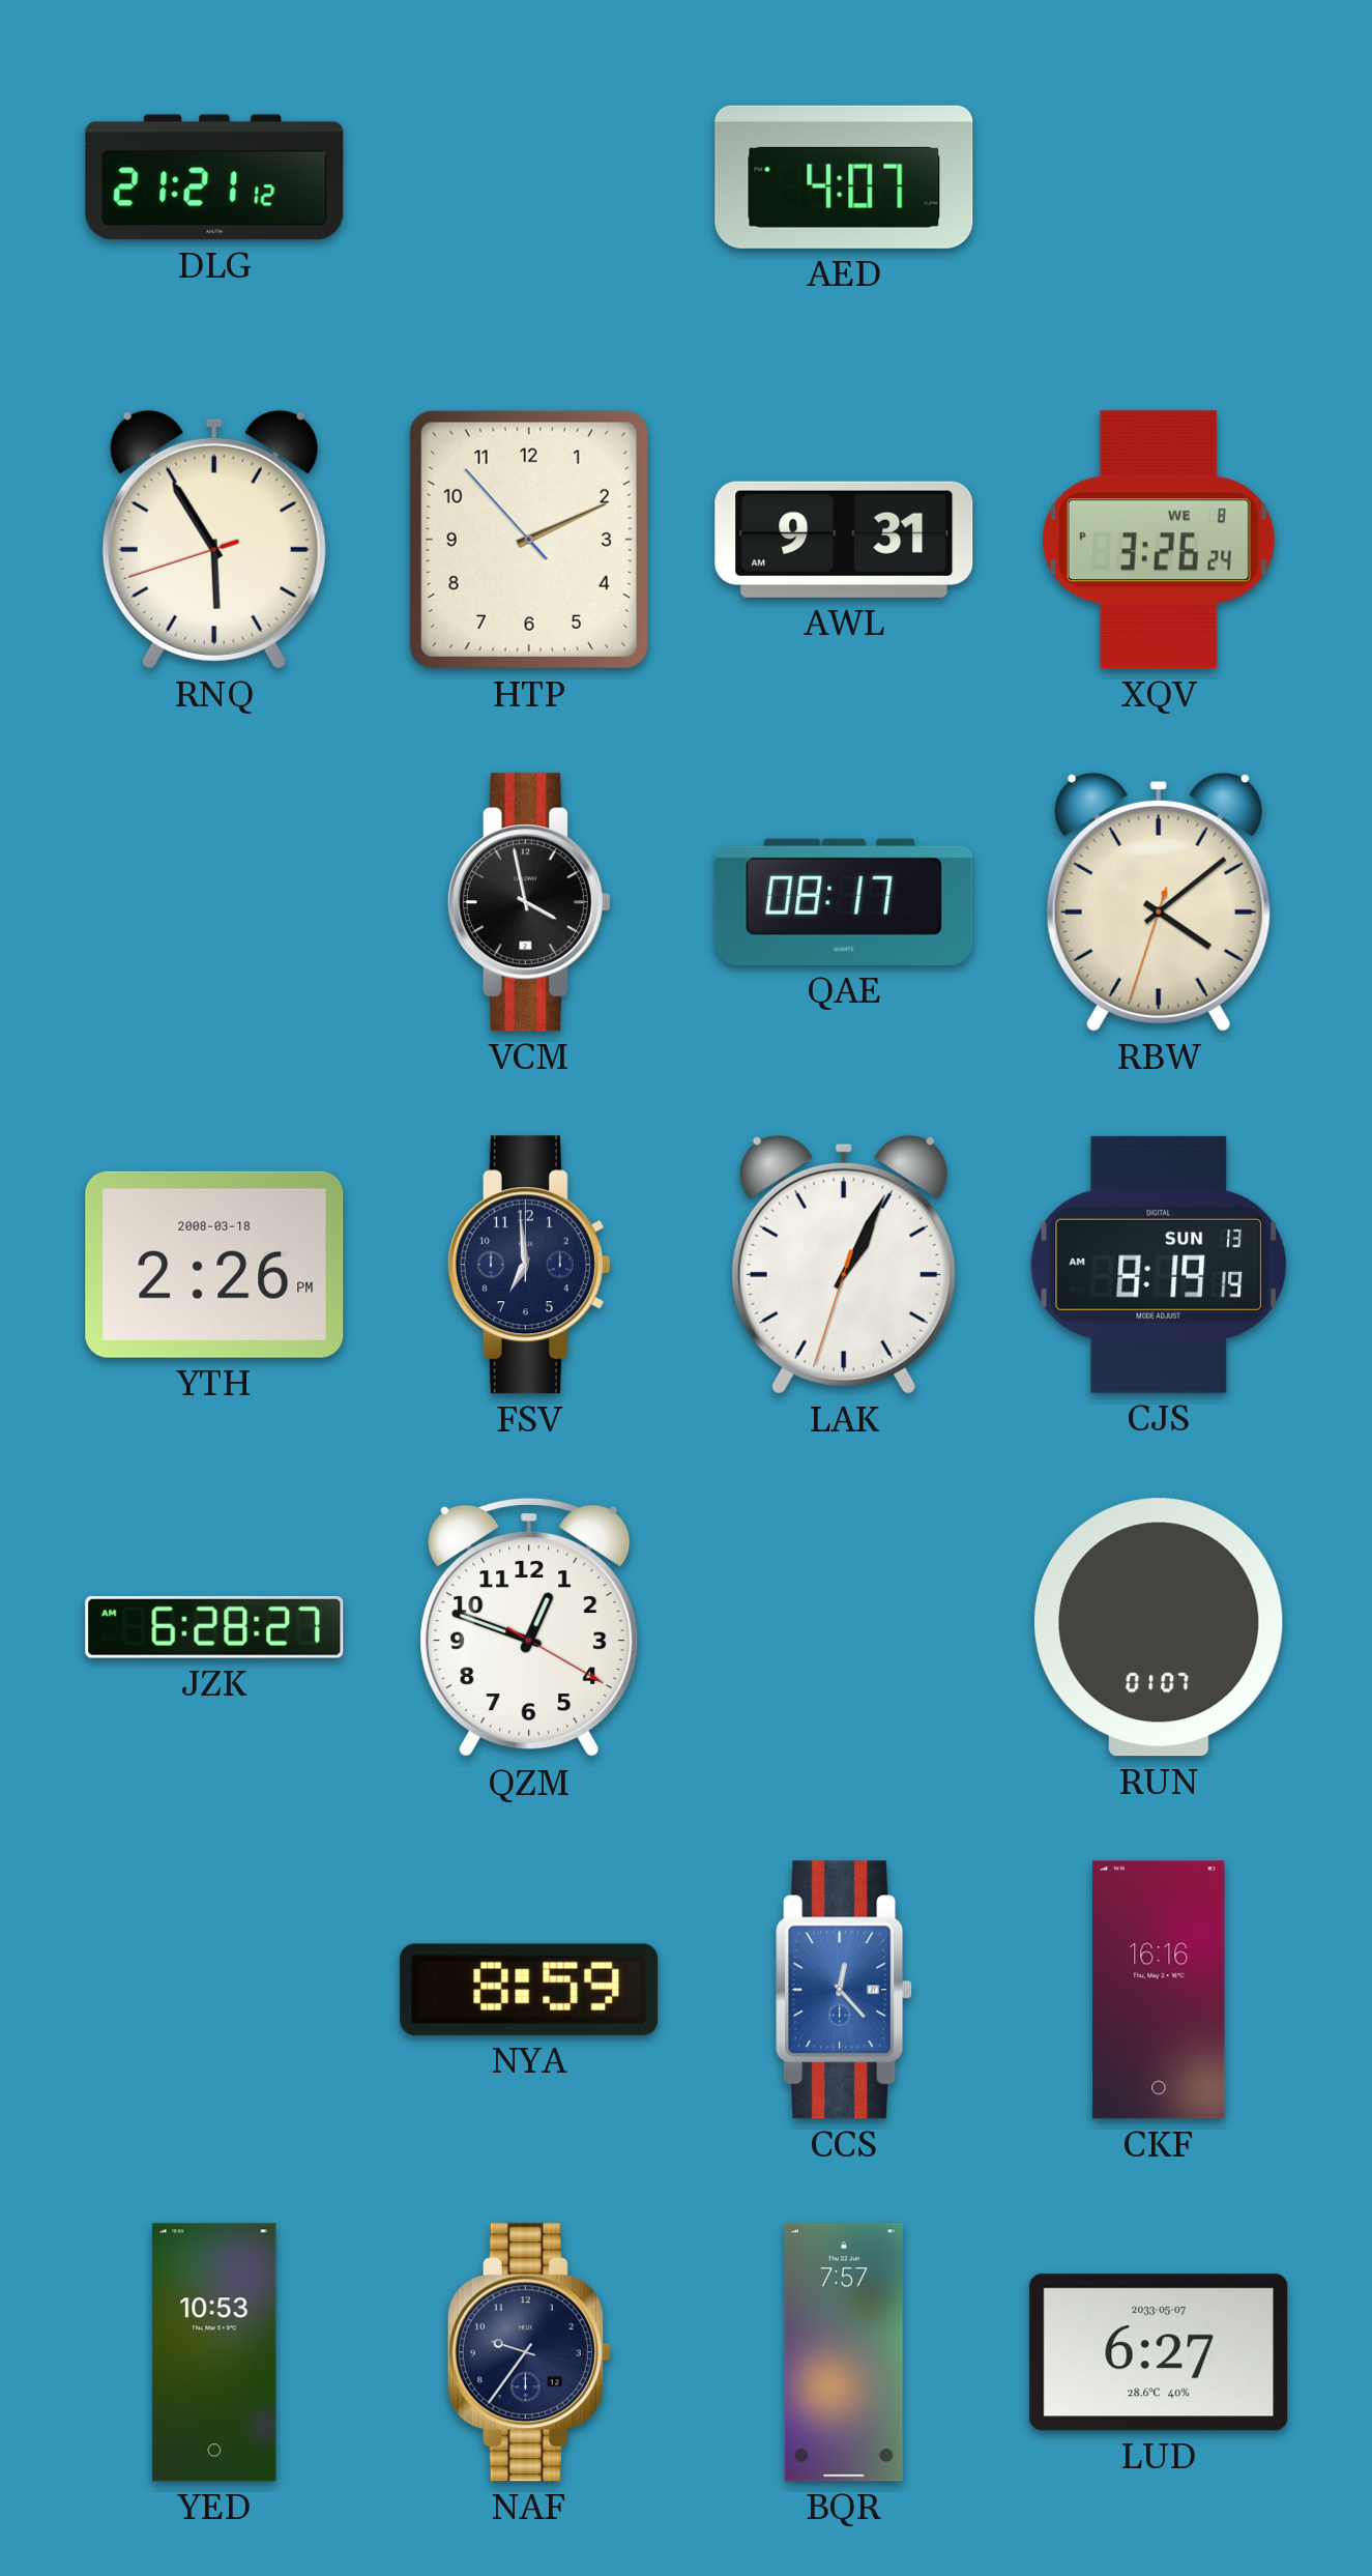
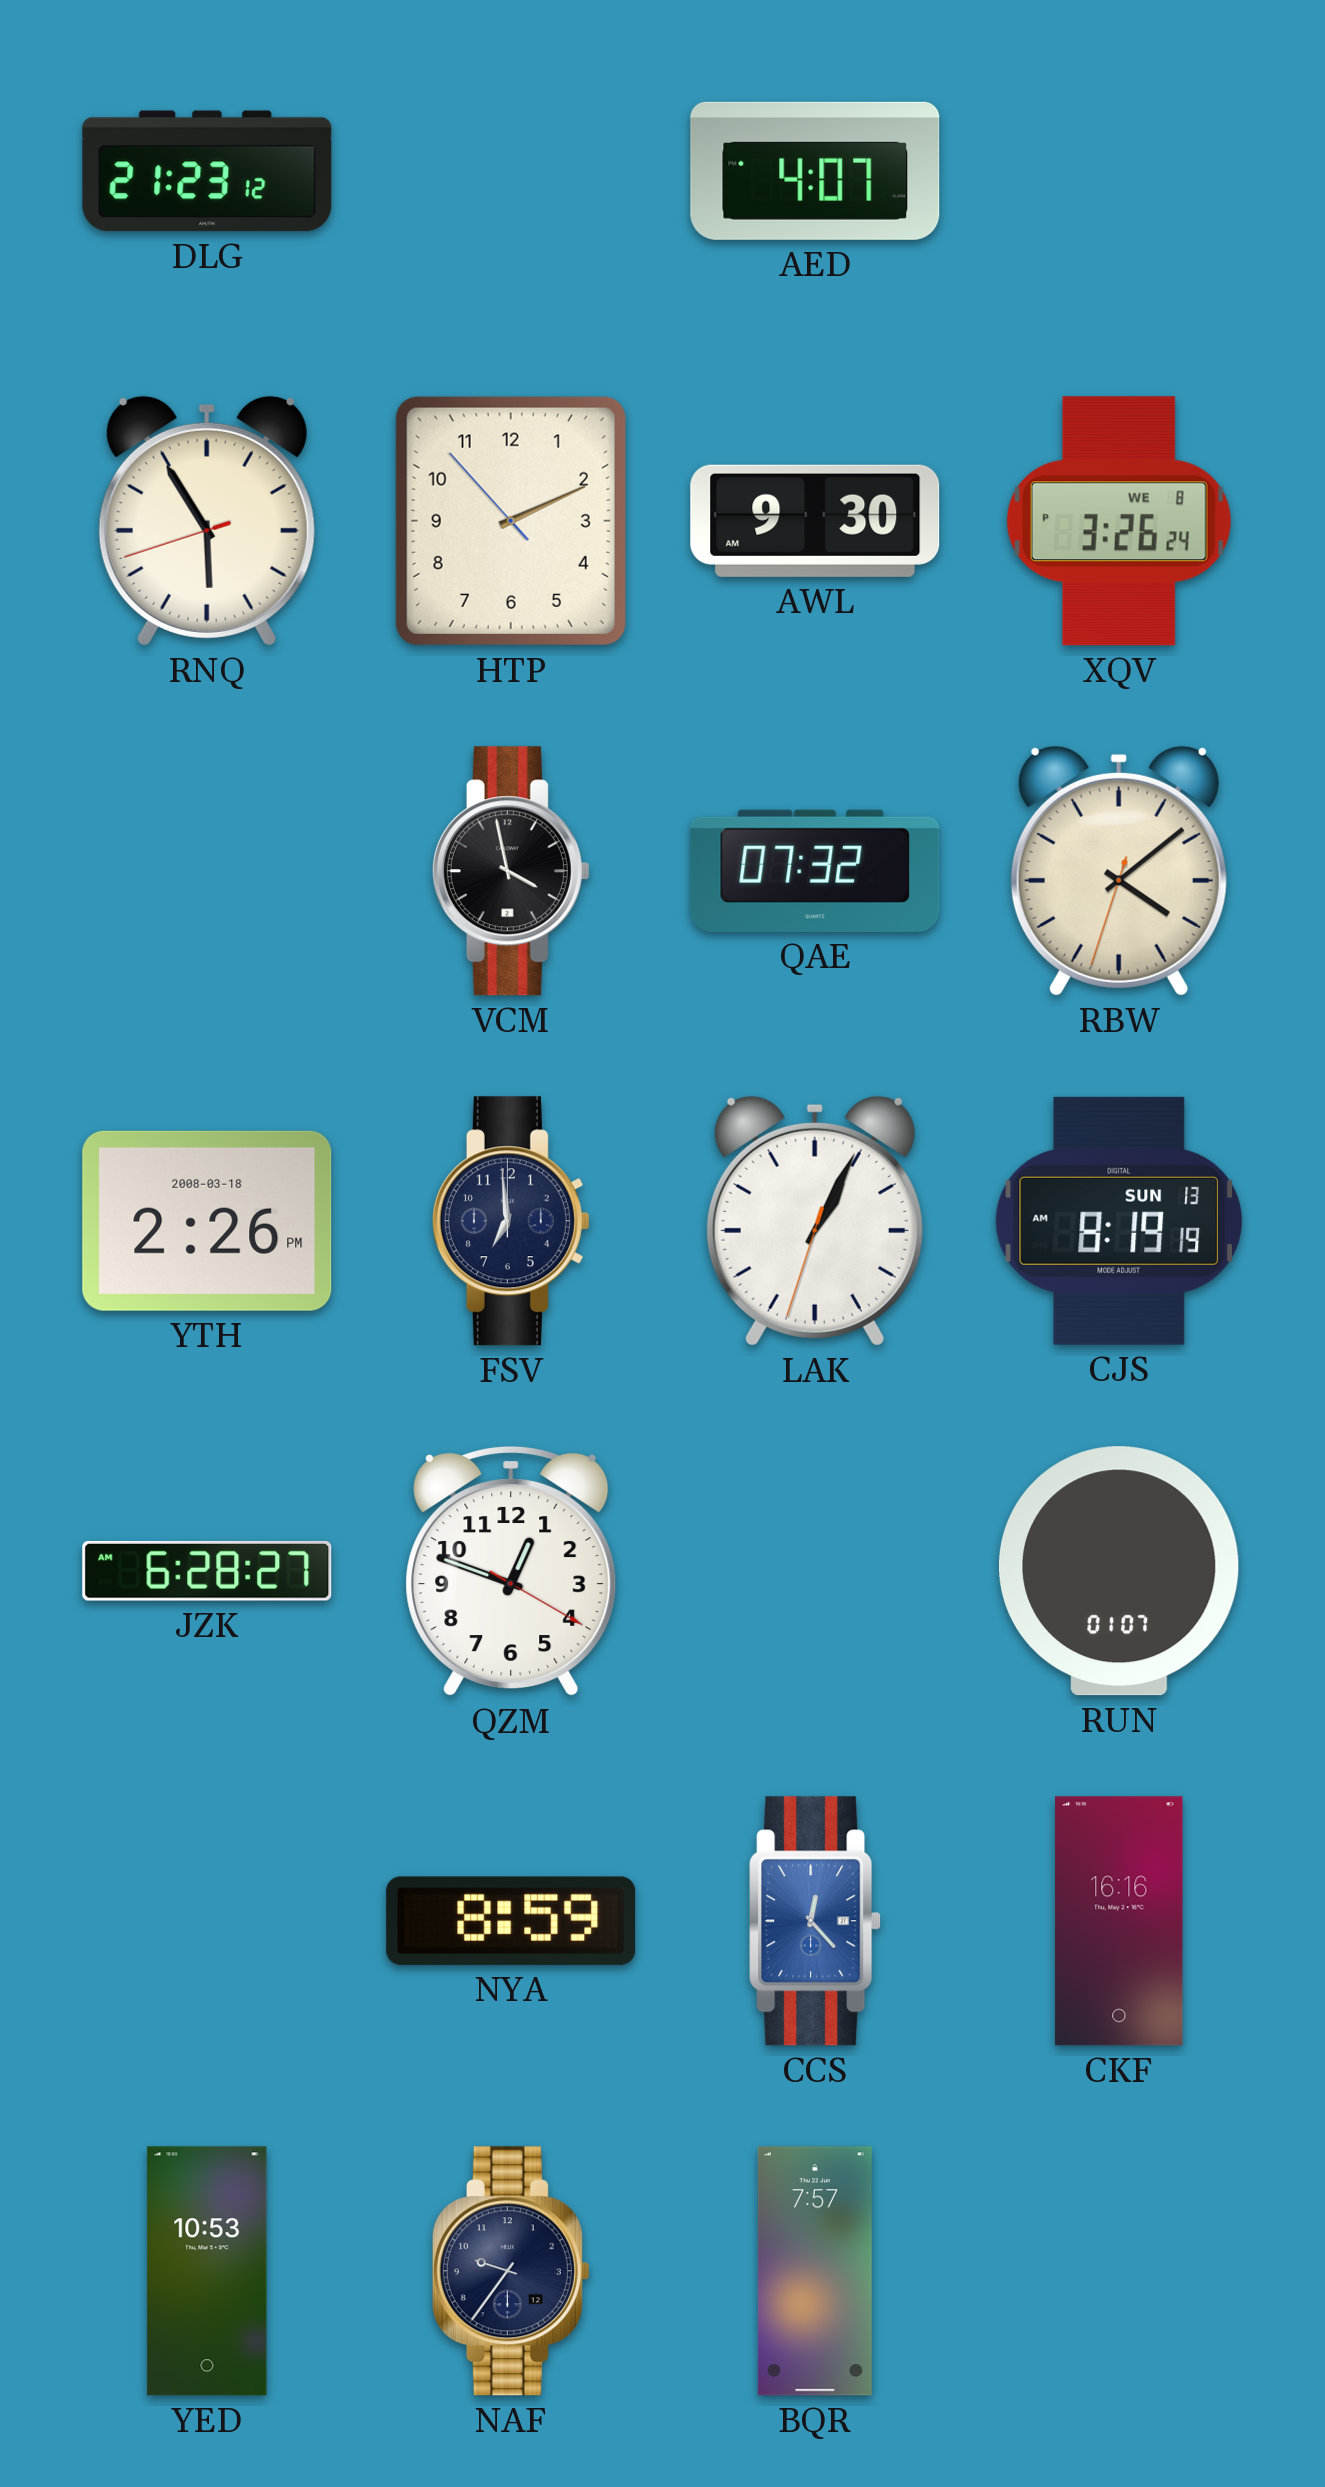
DLG: 21:21 -> 21:23 (207, 171)
AWL: 9:31 -> 9:30 (815, 521)
QAE: 08:17 -> 07:32 (815, 871)
LUD: 6:27 -> none (1159, 2352)
